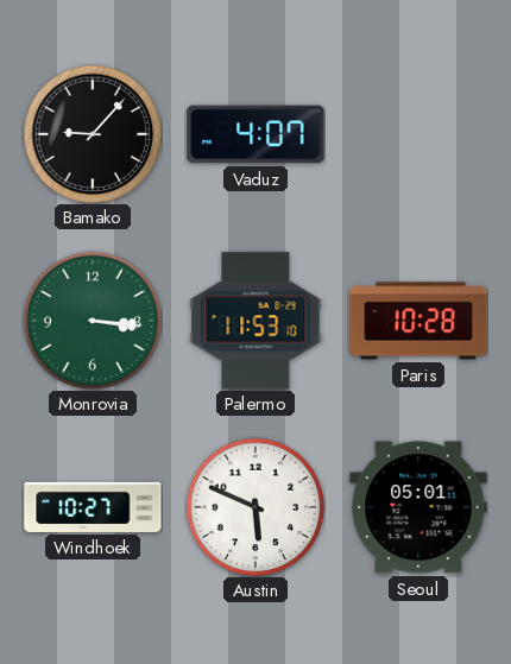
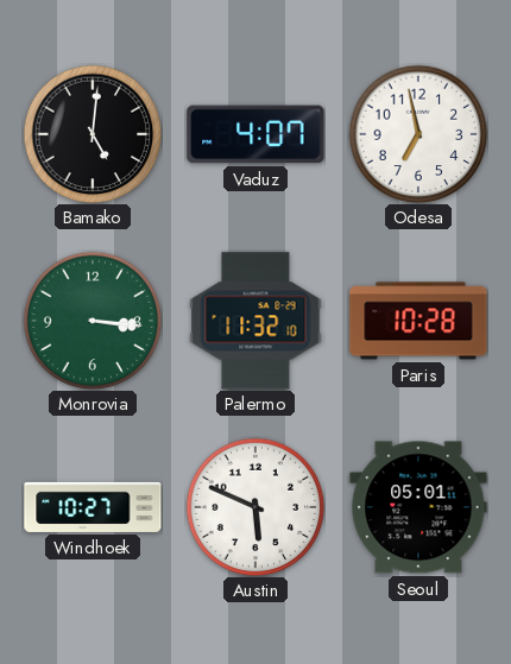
Bamako: 9:07 -> 5:01 (93, 134)
Odesa: none -> 6:58 (418, 134)
Palermo: 11:53 -> 11:32 (255, 321)
